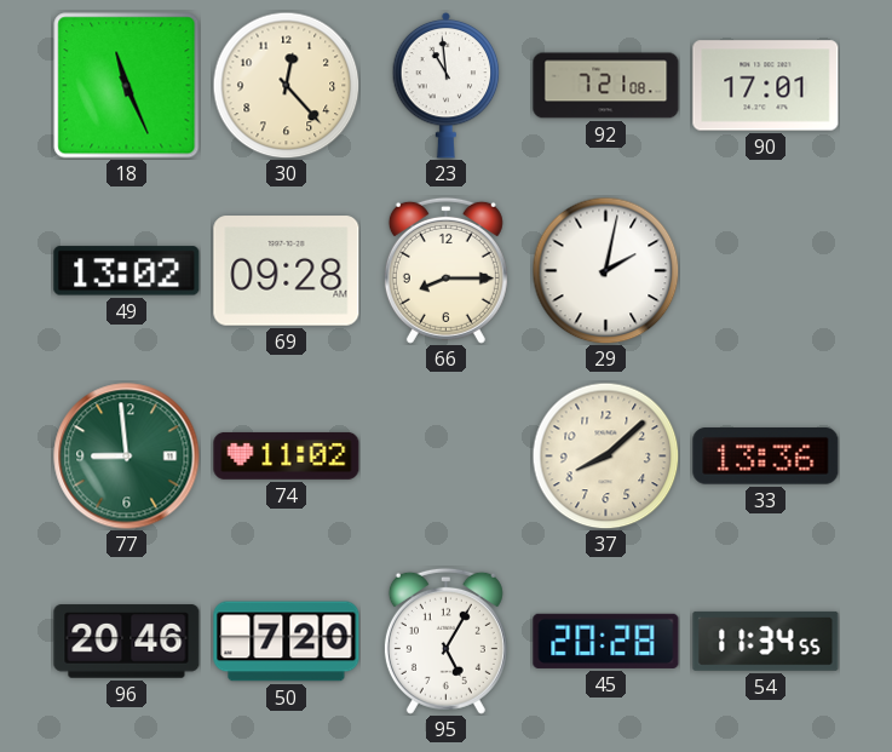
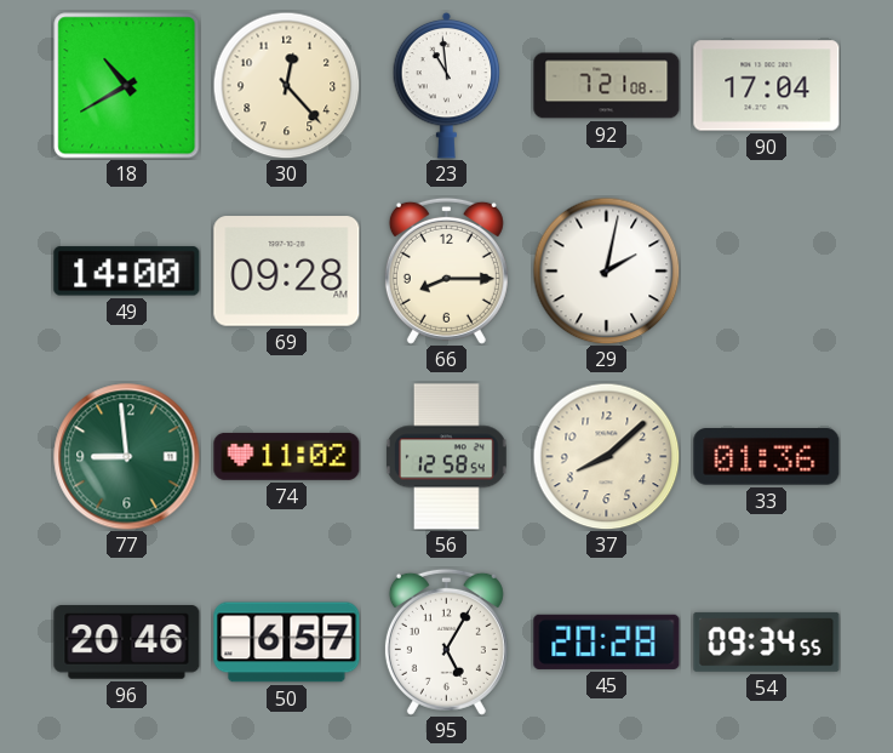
18: 11:26 -> 10:40 (127, 86)
90: 17:01 -> 17:04 (767, 86)
49: 13:02 -> 14:00 (127, 272)
56: none -> 12:58 (447, 457)
33: 13:36 -> 01:36 (767, 457)
50: 7:20 -> 6:57 (287, 643)
54: 11:34 -> 09:34 (767, 641)
